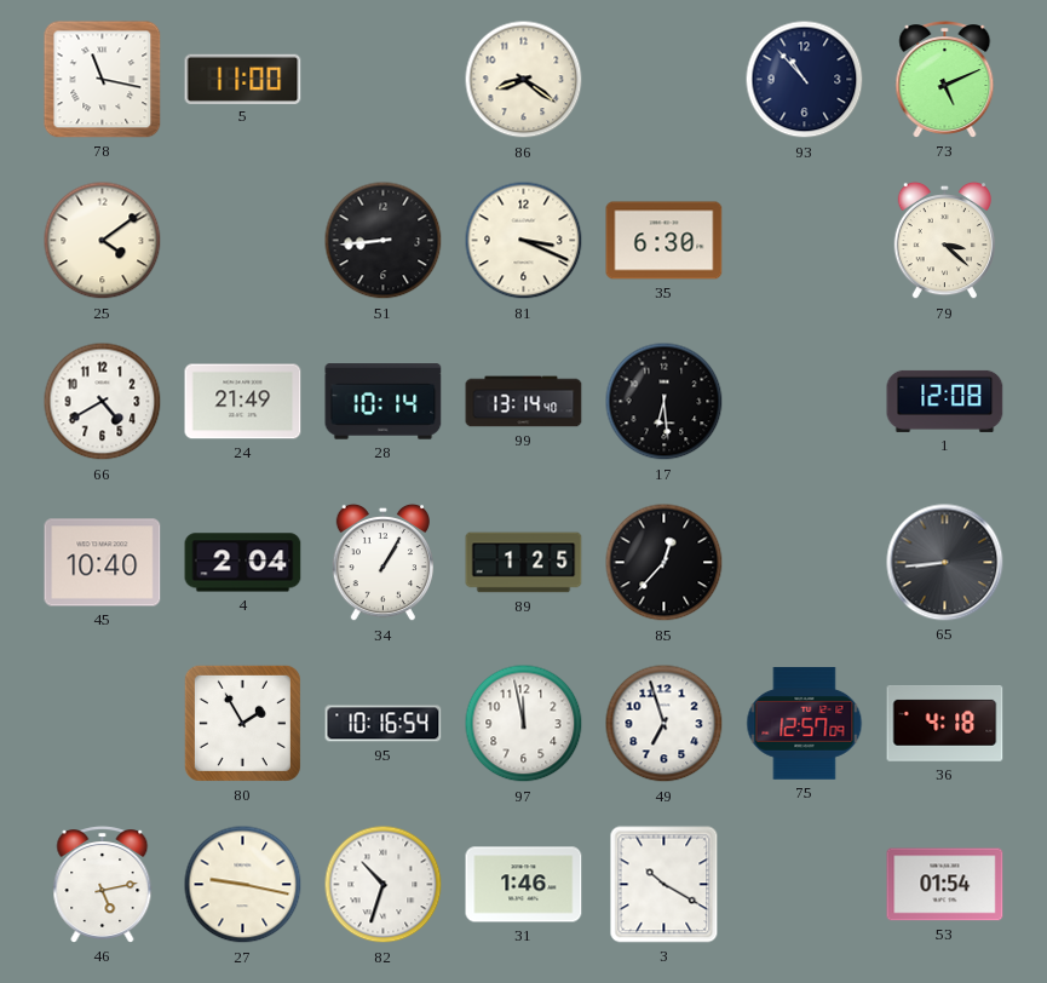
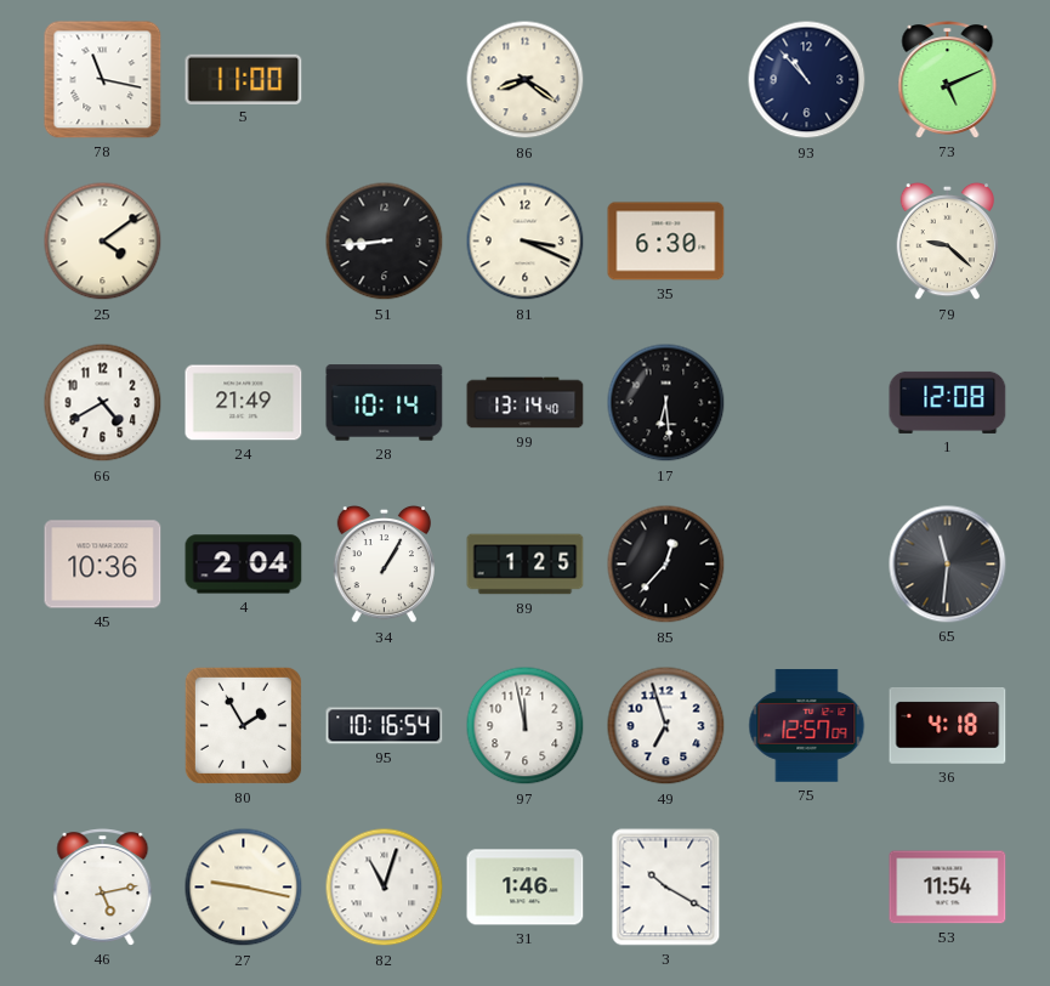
79: 3:22 -> 9:22 (947, 242)
45: 10:40 -> 10:36 (103, 565)
65: 8:44 -> 11:31 (948, 565)
82: 10:33 -> 11:03 (385, 888)
53: 01:54 -> 11:54 (948, 888)
